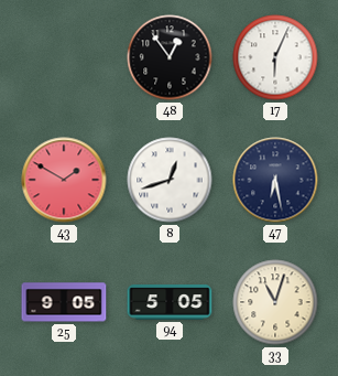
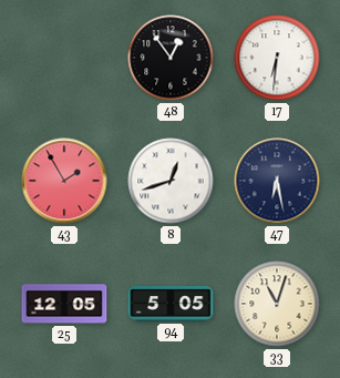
17: 6:04 -> 6:31 (277, 58)
43: 1:50 -> 1:55 (64, 181)
25: 9:05 -> 12:05 (64, 304)
